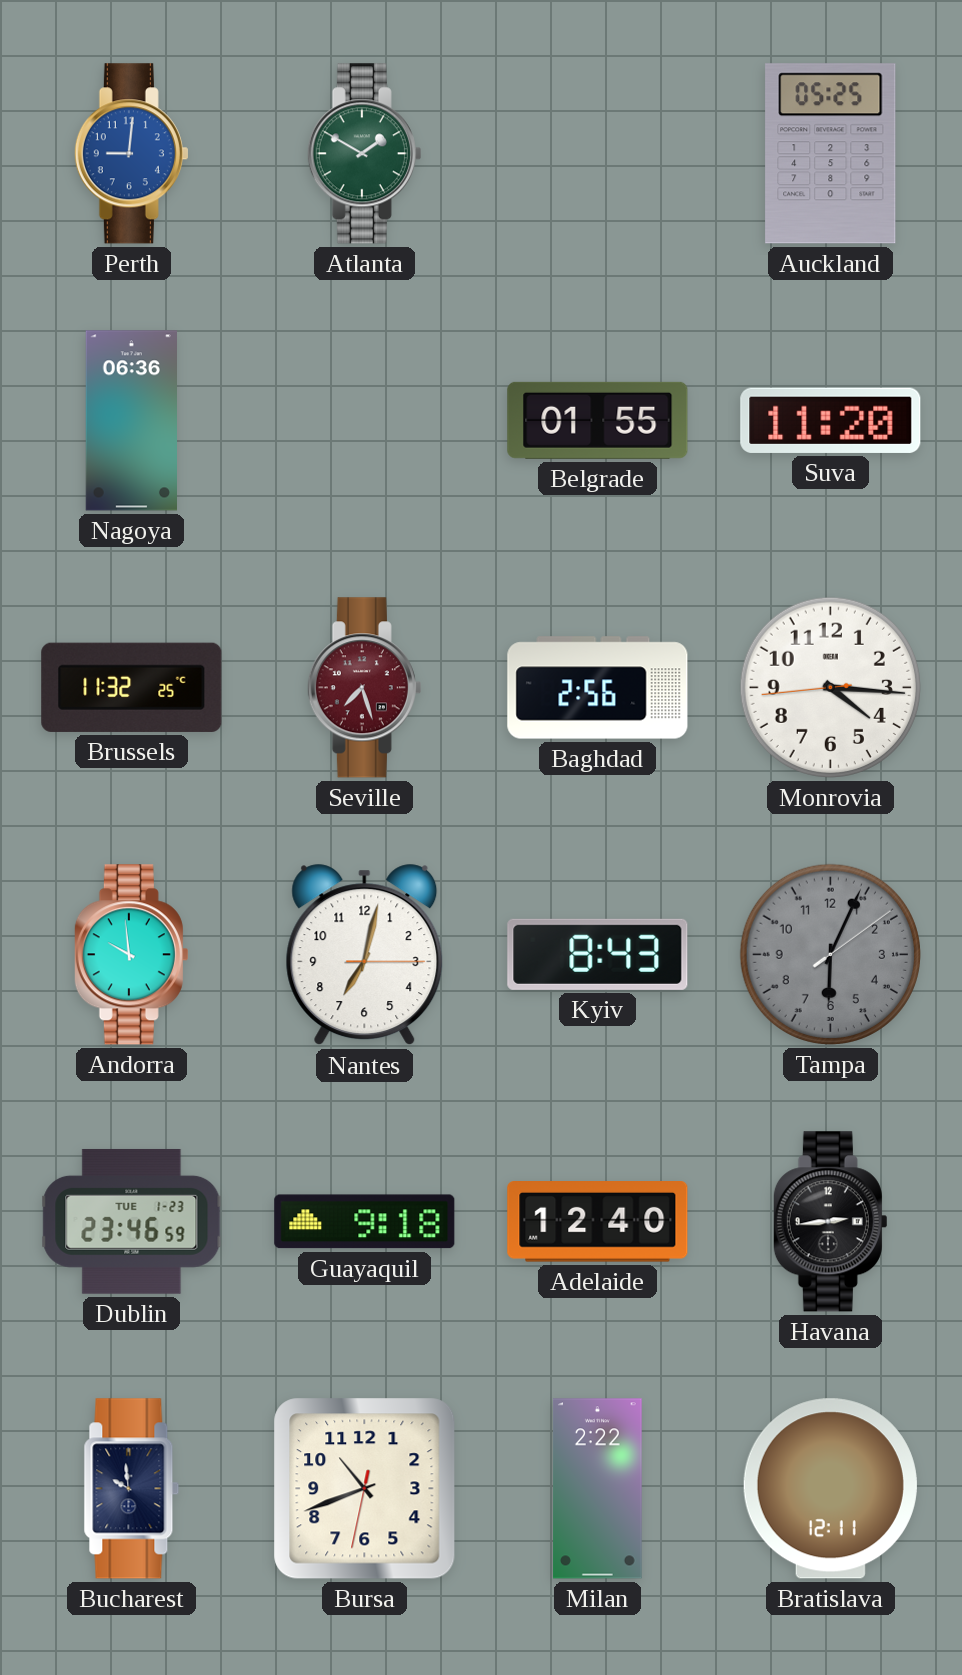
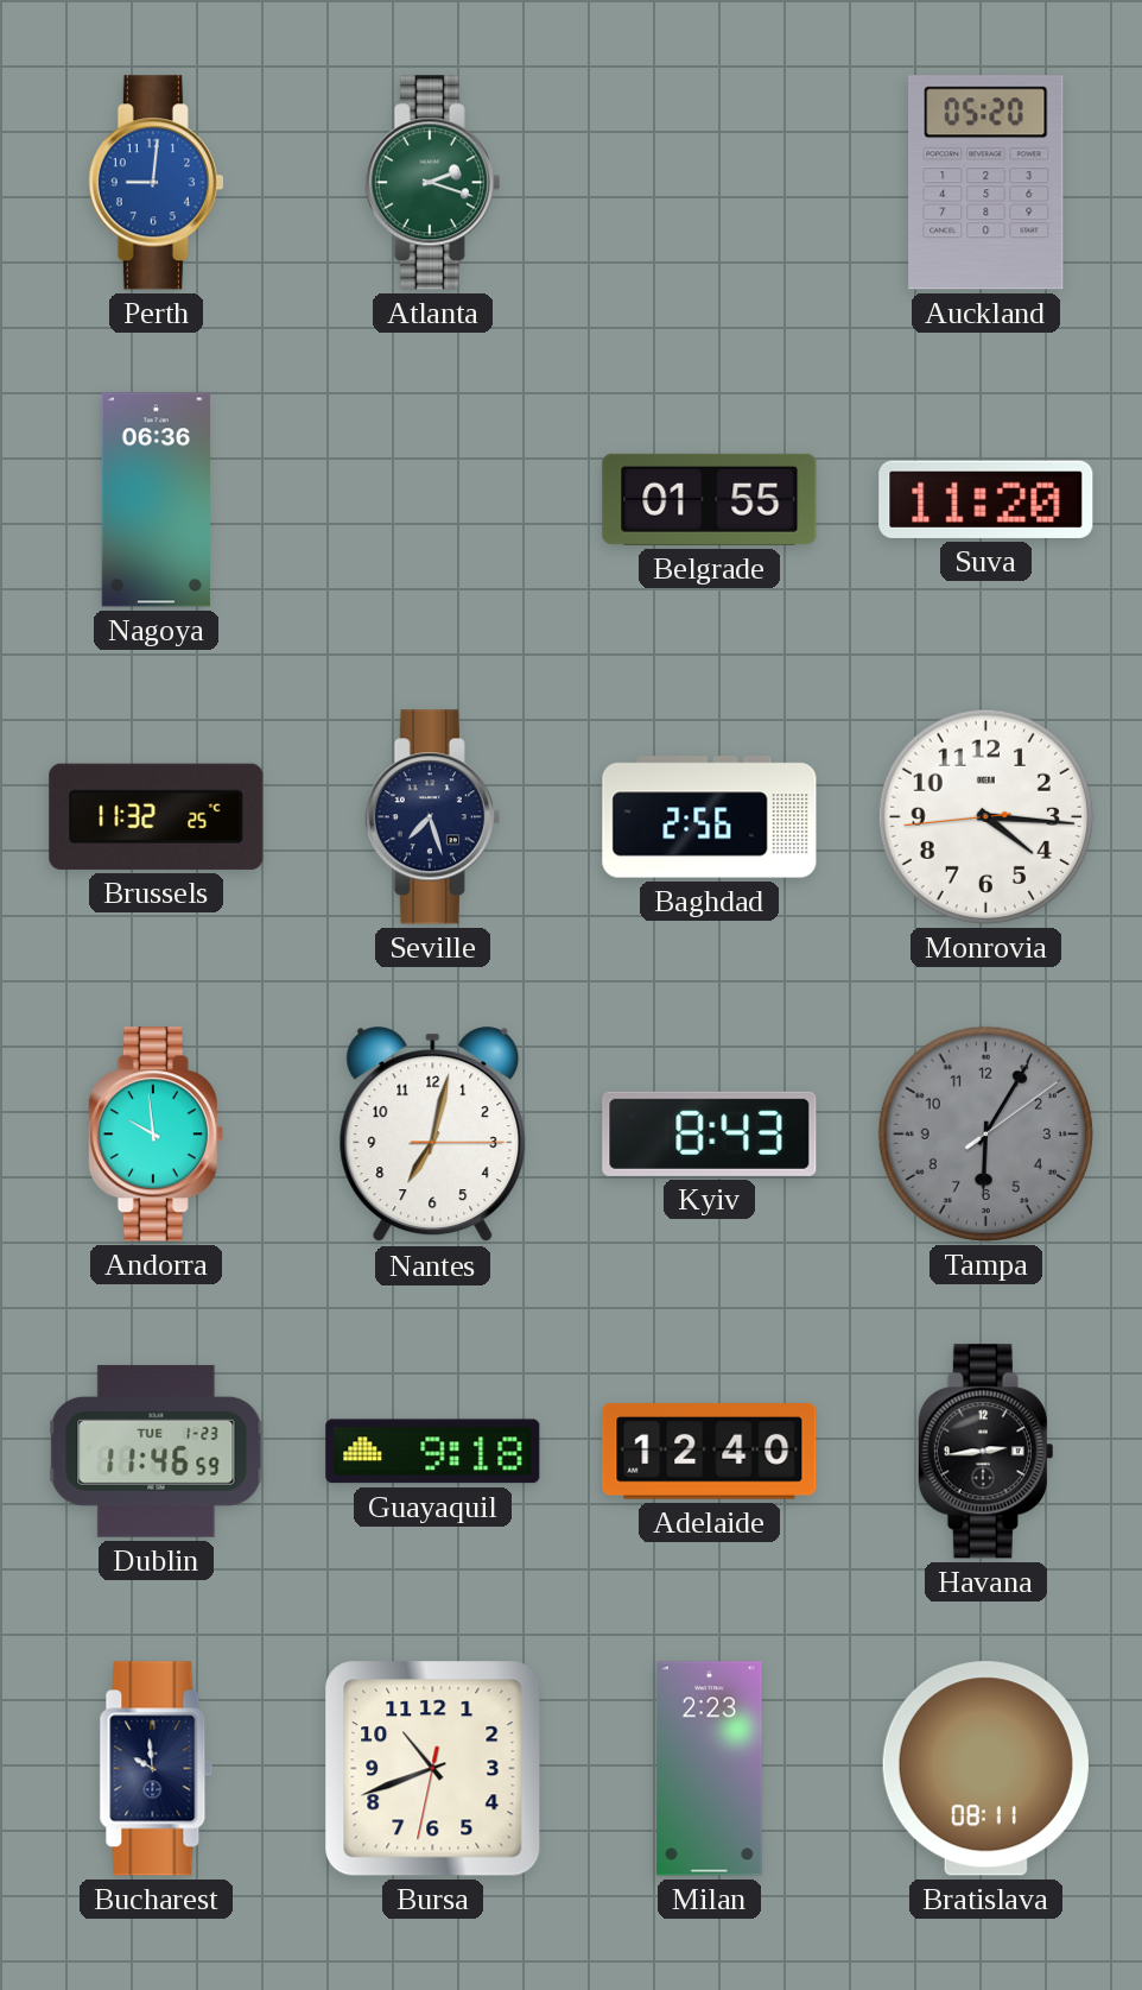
Atlanta: 1:50 -> 2:18 (432, 183)
Auckland: 05:25 -> 05:20 (986, 183)
Seville dial: burgundy -> navy (432, 817)
Tampa: 6:04 -> 6:05 (985, 1133)
Dublin: 23:46 -> 11:46 (157, 1451)
Milan: 2:22 -> 2:23 (710, 1769)
Bratislava: 12:11 -> 08:11 (985, 1769)
